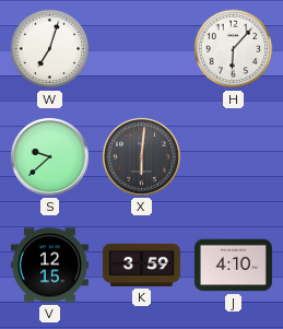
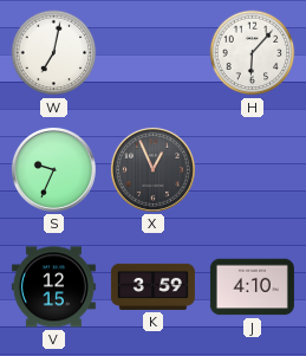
W: 7:03 -> 7:02 (54, 53)
S: 9:38 -> 9:34 (53, 169)
X: 6:01 -> 12:56 (152, 169)
